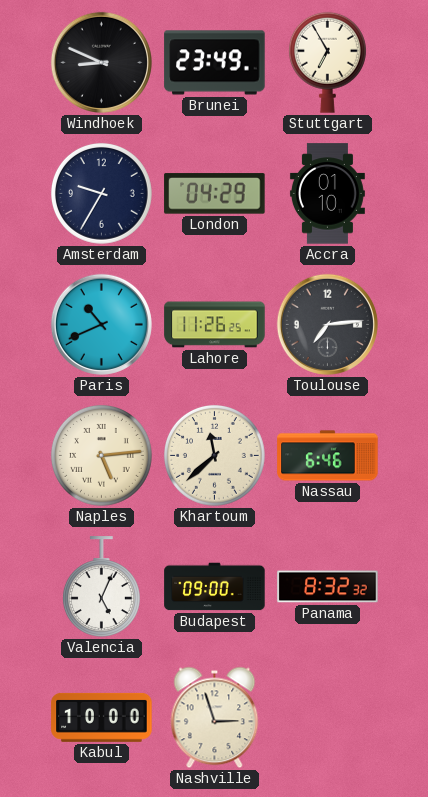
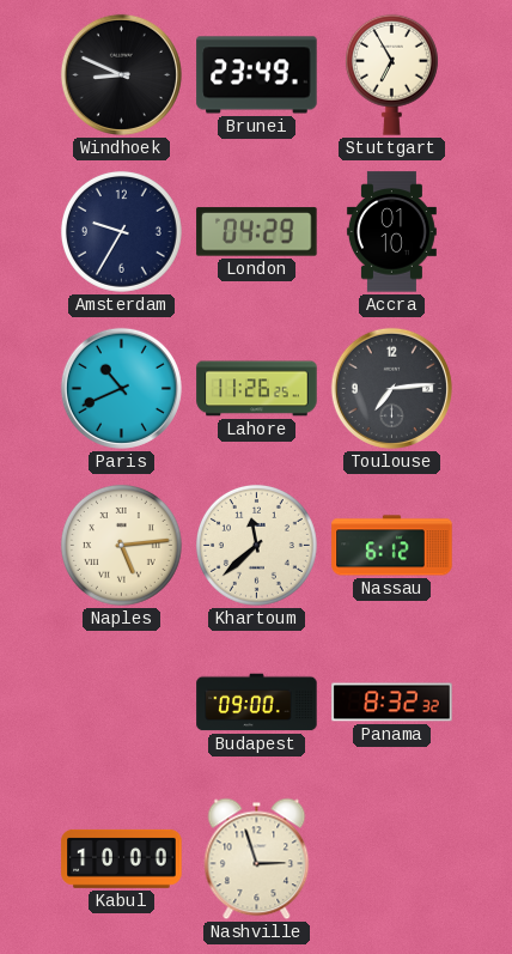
Nassau: 6:46 -> 6:12 (392, 546)
Valencia: 5:04 -> none (101, 587)
